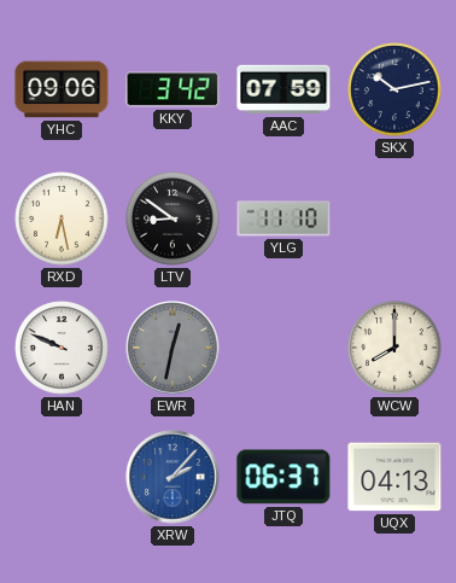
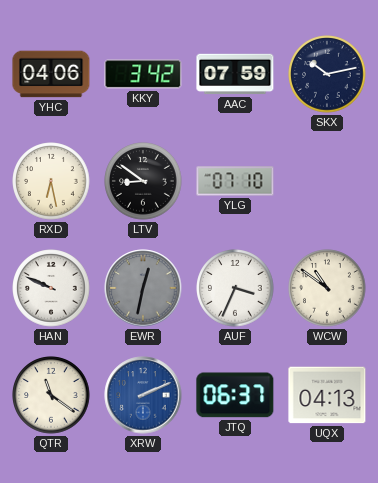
YHC: 09:06 -> 04:06 (51, 74)
YLG: 11:10 -> 07:10 (235, 181)
AUF: none -> 3:34 (235, 288)
WCW: 8:00 -> 10:51 (327, 288)
QTR: none -> 11:21 (51, 395)
XRW: 2:07 -> 2:11 (143, 395)
